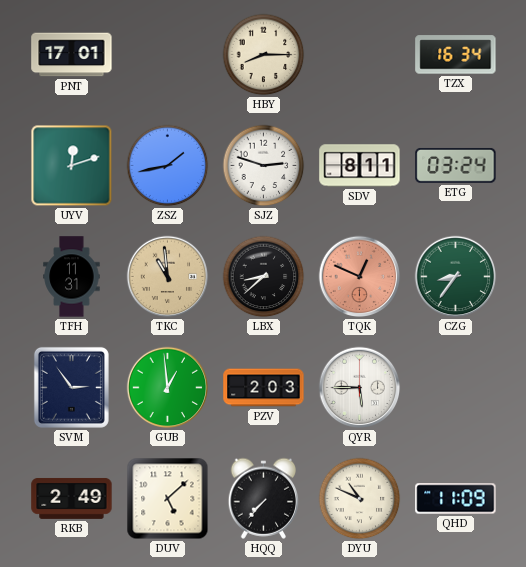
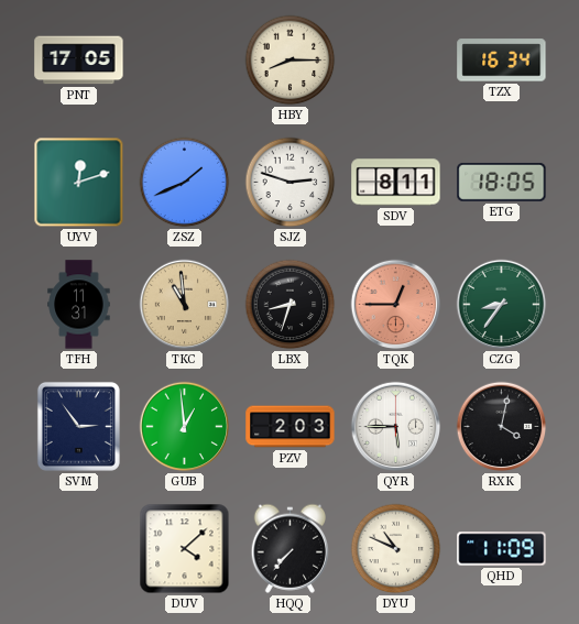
PNT: 17:01 -> 17:05 (79, 61)
ZSZ: 1:43 -> 1:41 (185, 183)
ETG: 03:24 -> 18:05 (502, 182)
LBX: 8:38 -> 8:33 (291, 305)
TQK: 12:49 -> 12:45 (396, 305)
RXK: none -> 4:02 (502, 427)
RKB: 2:49 -> none (72, 498)
DUV: 5:08 -> 4:08 (185, 549)
